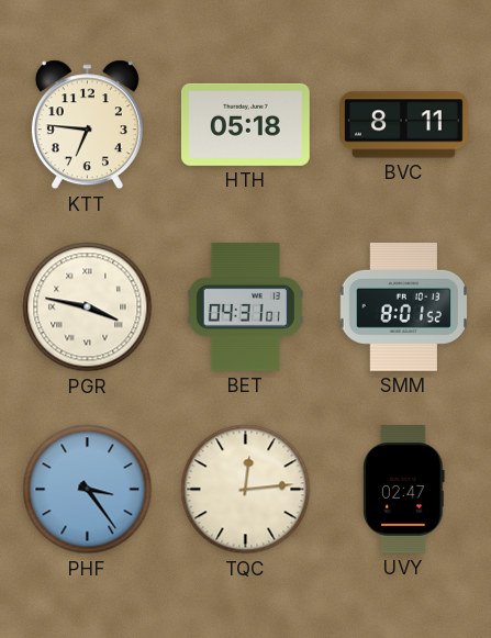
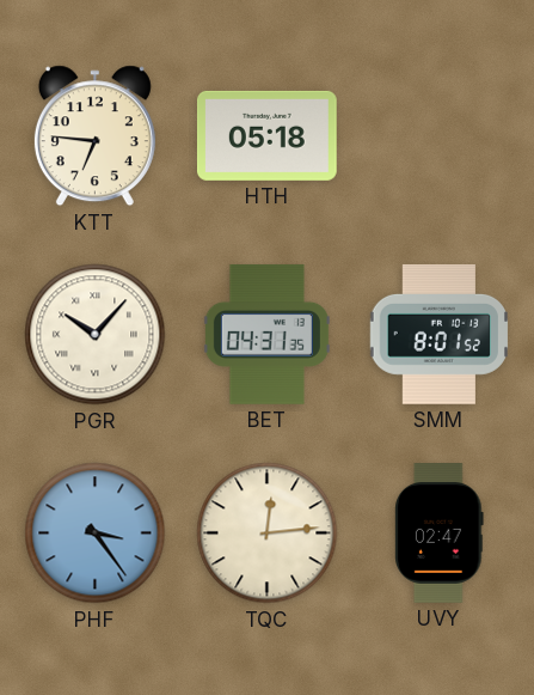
BVC: 8:11 -> none (404, 125)
PGR: 3:47 -> 10:07 (96, 335)
BET: 04:31:01 -> 04:31:35 (266, 334)
